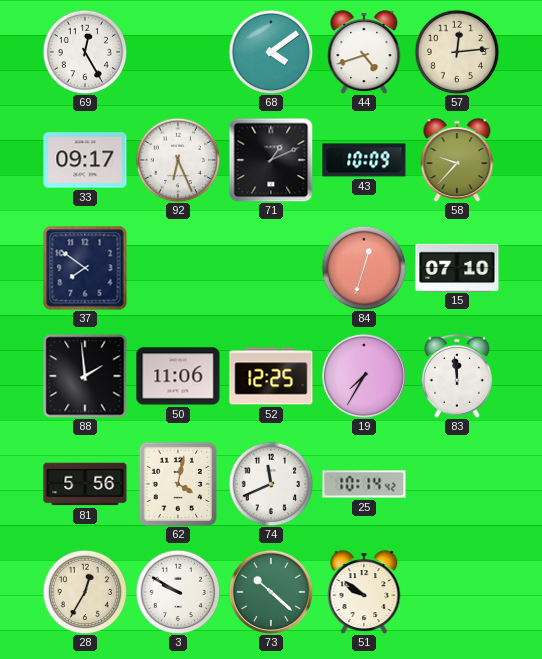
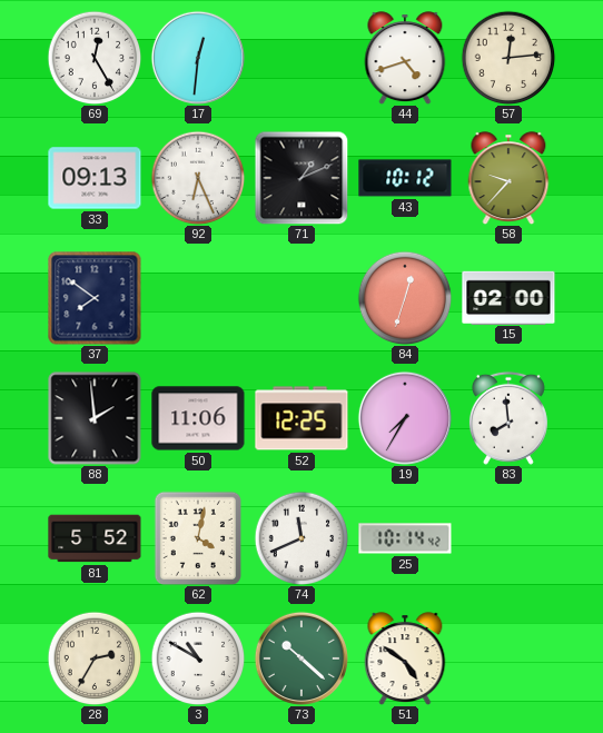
17: none -> 12:31 (197, 57)
68: 4:09 -> none (271, 52)
33: 09:17 -> 09:13 (95, 178)
43: 10:09 -> 10:12 (405, 178)
15: 07:10 -> 02:00 (508, 297)
83: 11:59 -> 7:59 (508, 418)
81: 5:56 -> 5:52 (95, 538)
28: 12:35 -> 2:35 (95, 658)
3: 9:50 -> 10:50 (198, 658)
51: 9:51 -> 4:51 (405, 658)
